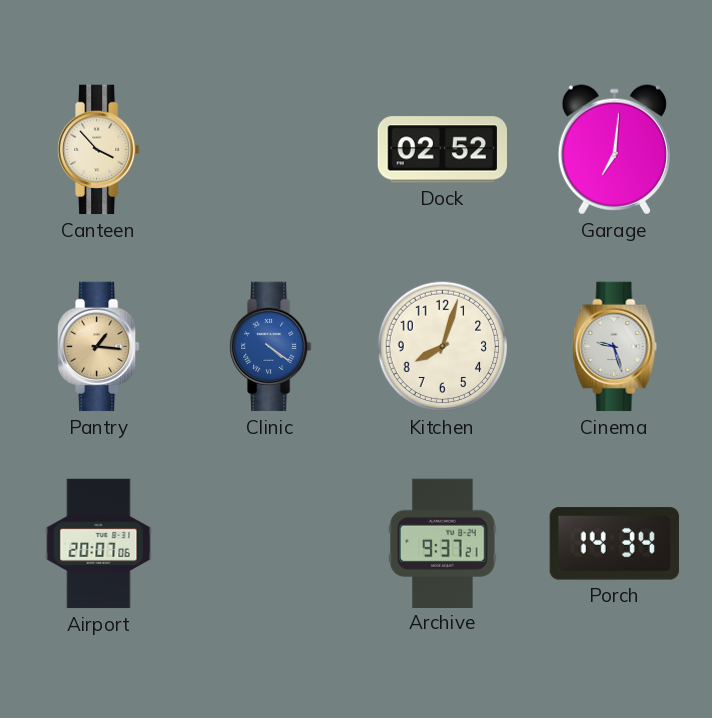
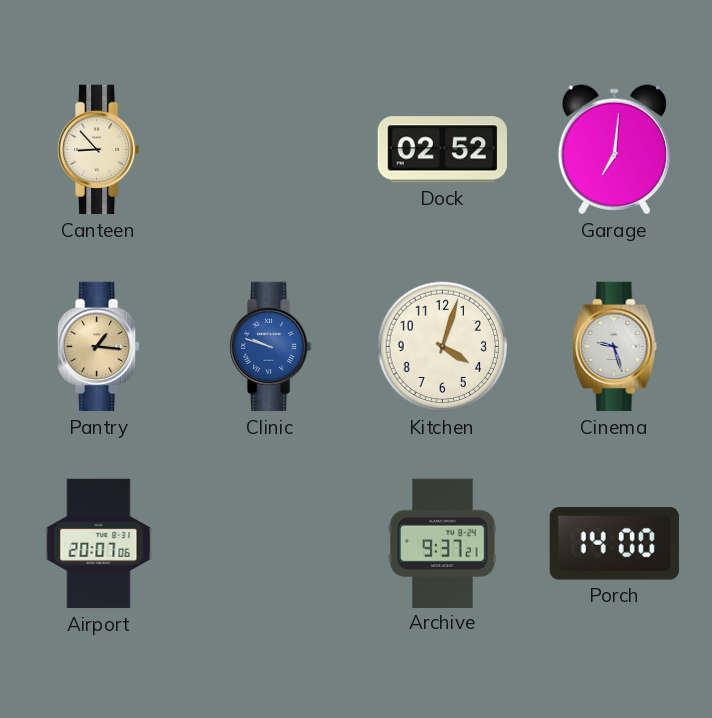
Canteen: 3:53 -> 8:53 (99, 150)
Clinic: 4:21 -> 9:48 (271, 347)
Kitchen: 8:03 -> 4:03 (443, 347)
Porch: 14:34 -> 14:00 (614, 544)
